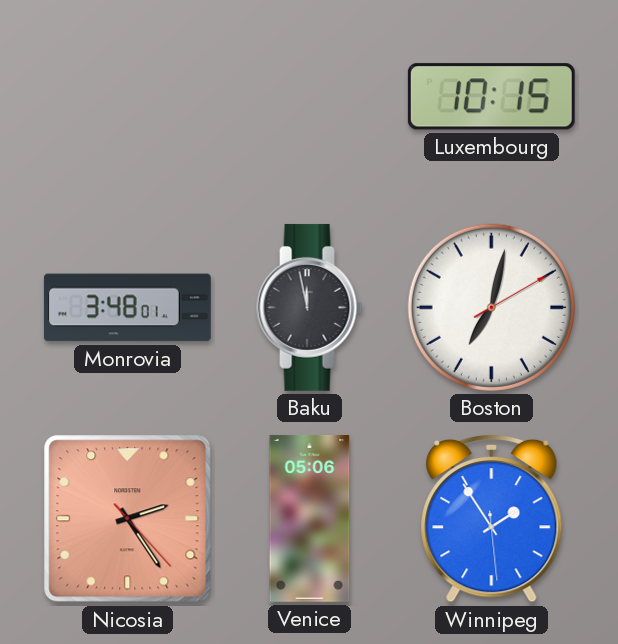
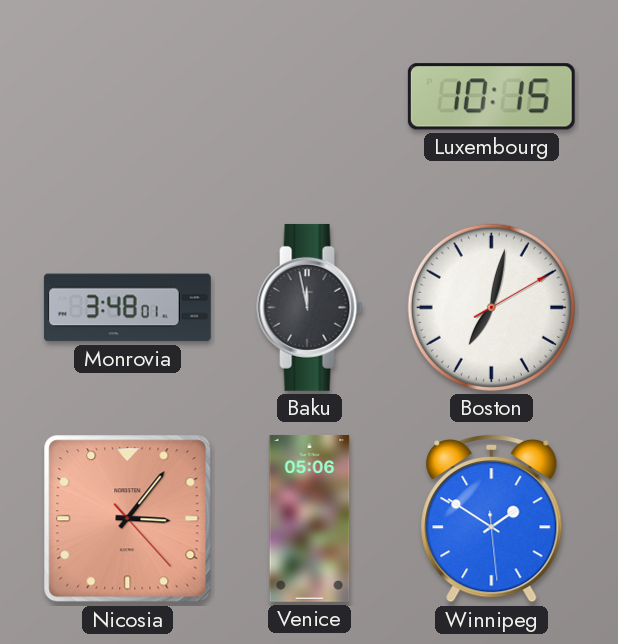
Nicosia: 2:24 -> 3:06 (128, 519)
Winnipeg: 1:54 -> 1:50 (492, 518)
